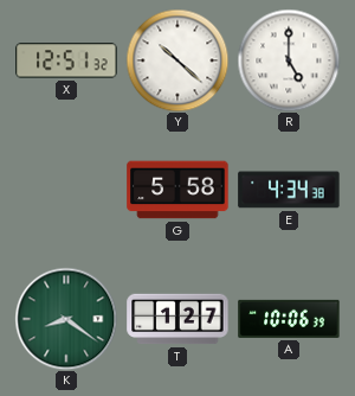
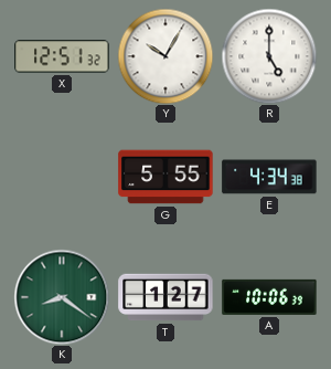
Y: 10:22 -> 10:05 (165, 56)
G: 5:58 -> 5:55 (165, 177)
